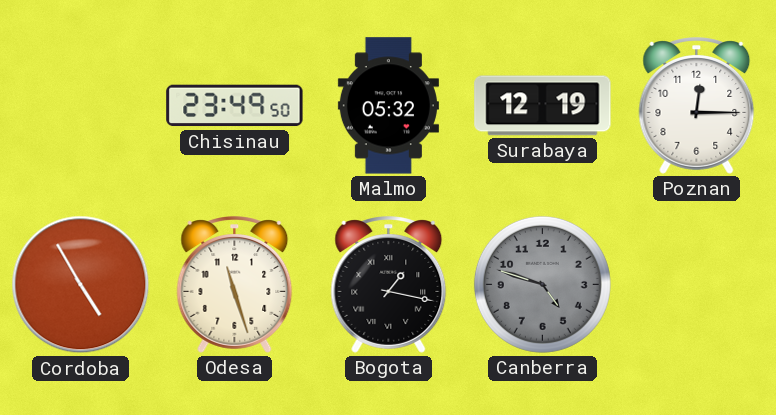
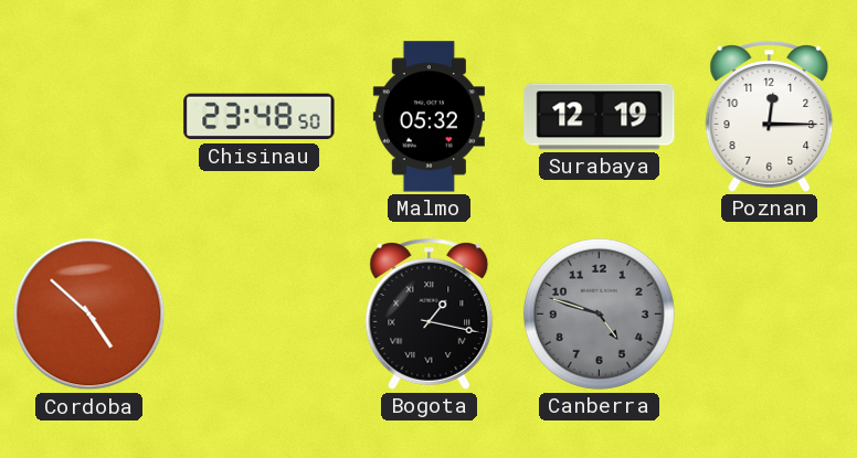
Chisinau: 23:49 -> 23:48 (260, 117)
Cordoba: 4:55 -> 4:52 (89, 315)
Odesa: 11:27 -> none (235, 285)
